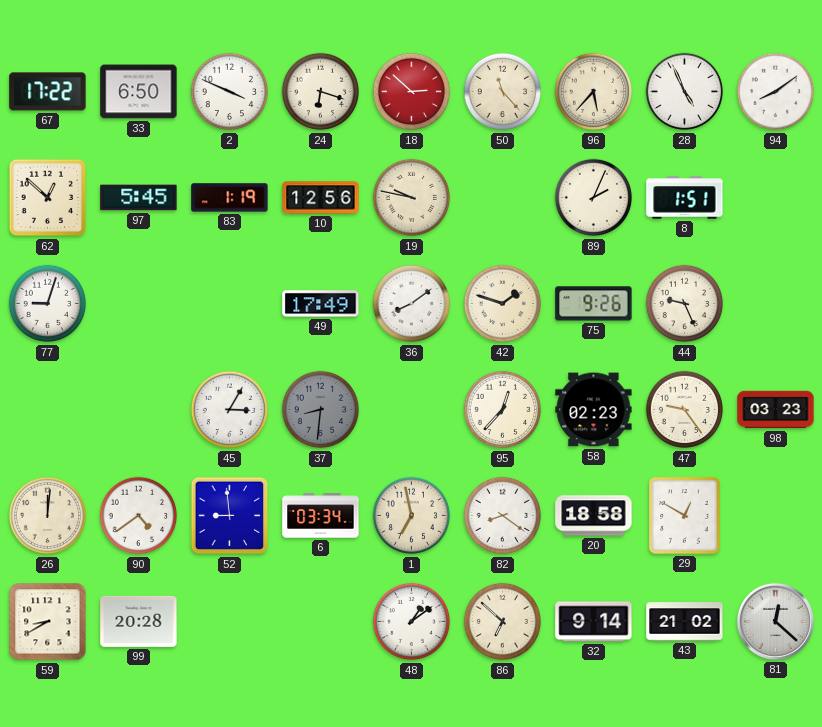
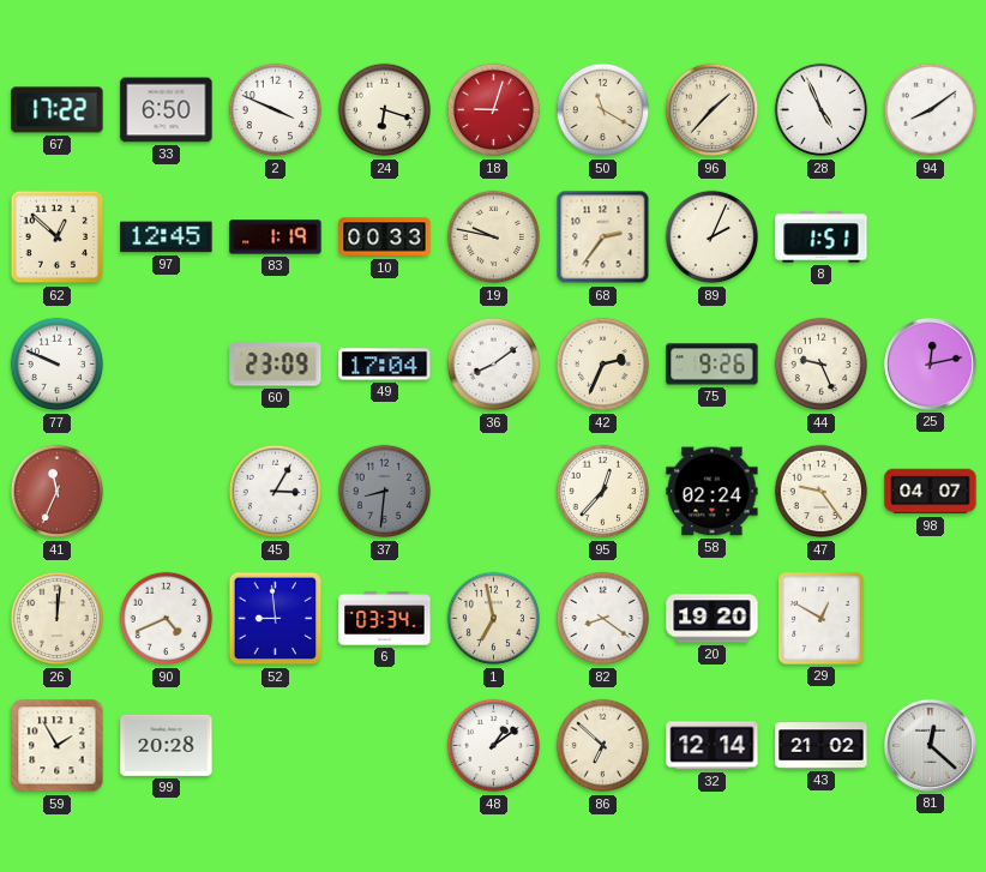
18: 2:52 -> 9:03 (494, 110)
50: 11:23 -> 11:20 (603, 110)
96: 5:37 -> 1:37 (713, 110)
97: 5:45 -> 12:45 (167, 237)
10: 12:56 -> 00:33 (385, 237)
68: none -> 2:36 (603, 237)
77: 9:03 -> 9:49 (58, 365)
60: none -> 23:09 (276, 365)
49: 17:49 -> 17:04 (385, 365)
42: 1:48 -> 2:34 (603, 365)
25: none -> 12:13 (930, 363)
41: none -> 11:34 (58, 492)
58: 02:23 -> 02:24 (713, 492)
98: 03:23 -> 04:07 (931, 492)
90: 4:39 -> 4:41 (167, 619)
20: 18:58 -> 19:20 (713, 619)
59: 8:40 -> 1:55 (58, 746)
32: 9:14 -> 12:14 (713, 746)
